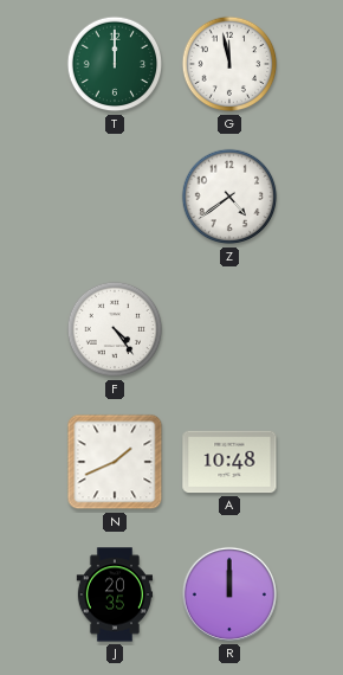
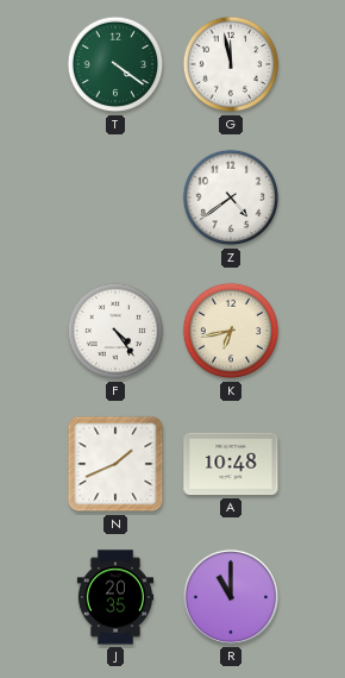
T: 12:00 -> 4:21 (115, 64)
K: none -> 6:43 (231, 331)
R: 12:00 -> 11:00 (231, 597)
